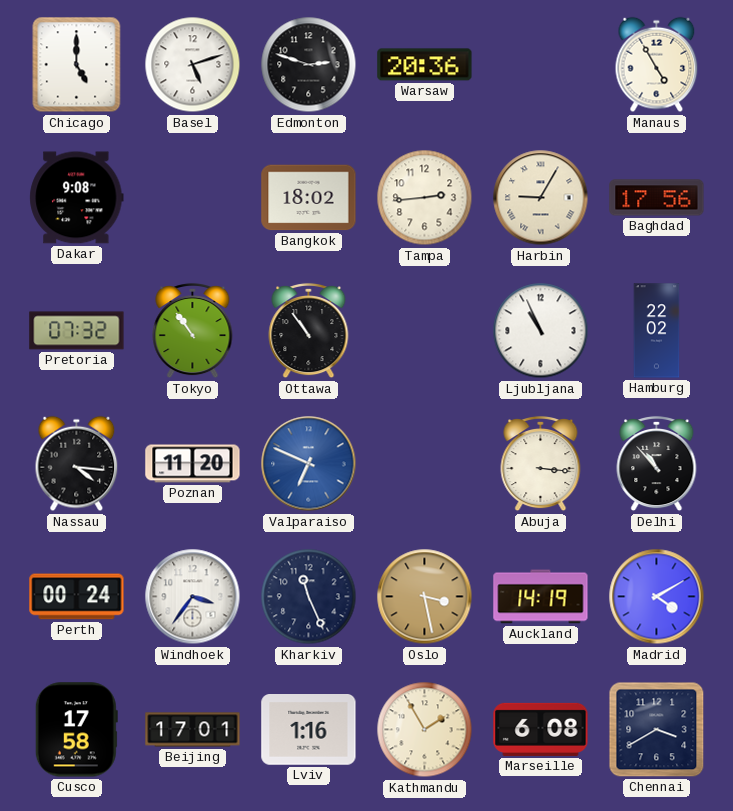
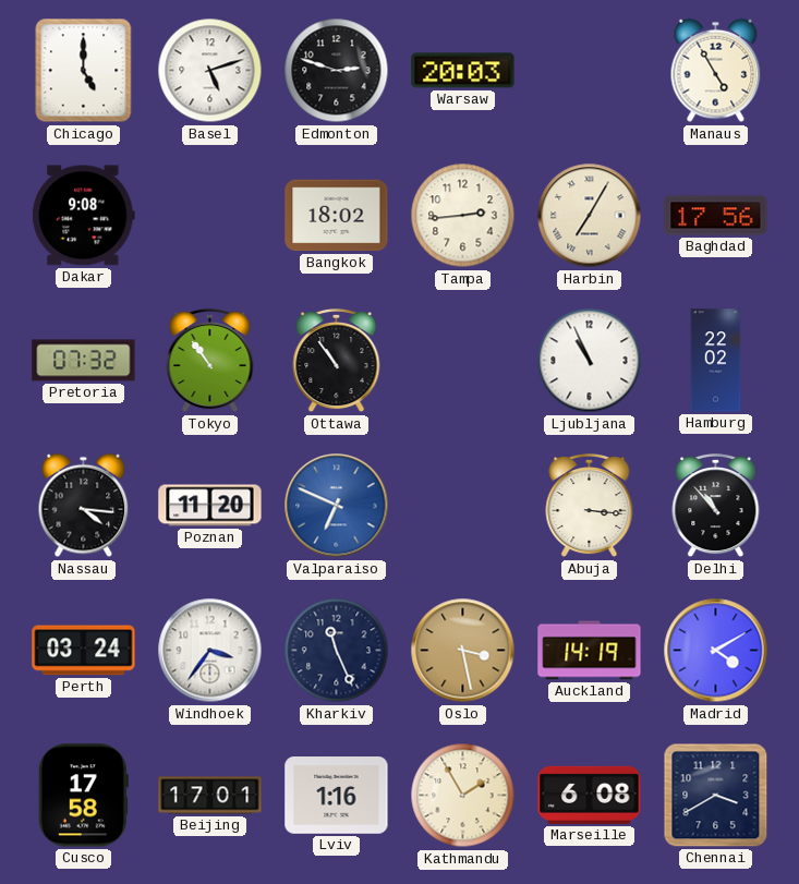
Warsaw: 20:36 -> 20:03 (463, 71)
Harbin: 9:05 -> 7:05 (590, 216)
Perth: 00:24 -> 03:24 (84, 651)
